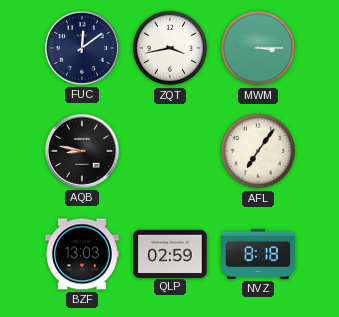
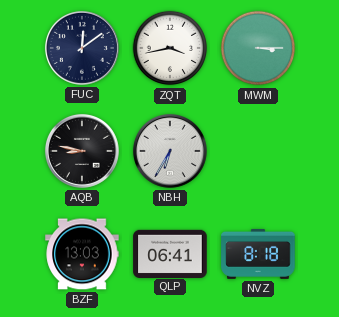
NBH: none -> 6:35 (170, 151)
AFL: 7:06 -> none (258, 151)
QLP: 02:59 -> 06:41 (170, 253)
